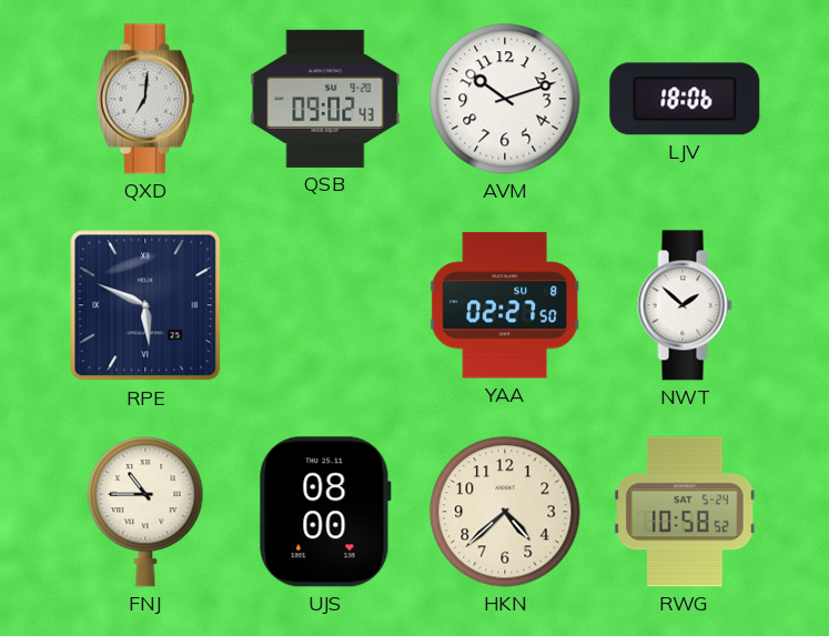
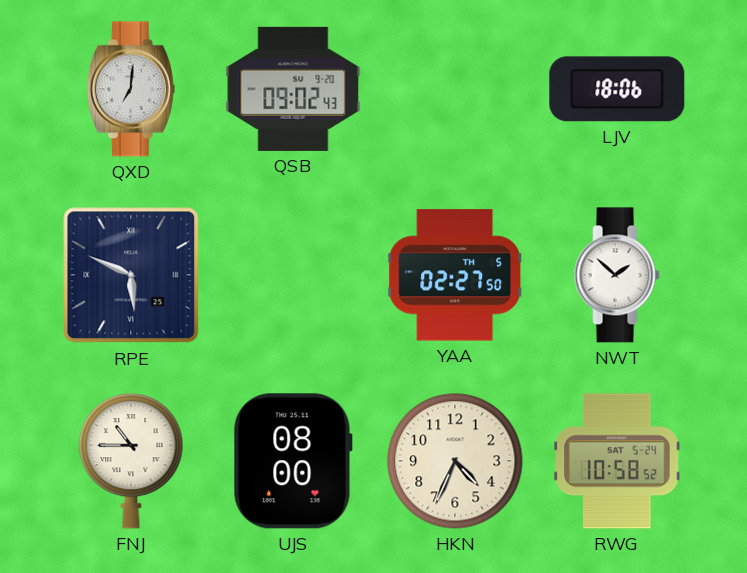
AVM: 10:12 -> none (505, 99)
YAA date: SU 8 -> TH 5 (456, 275)
HKN: 4:38 -> 4:34 (455, 461)
